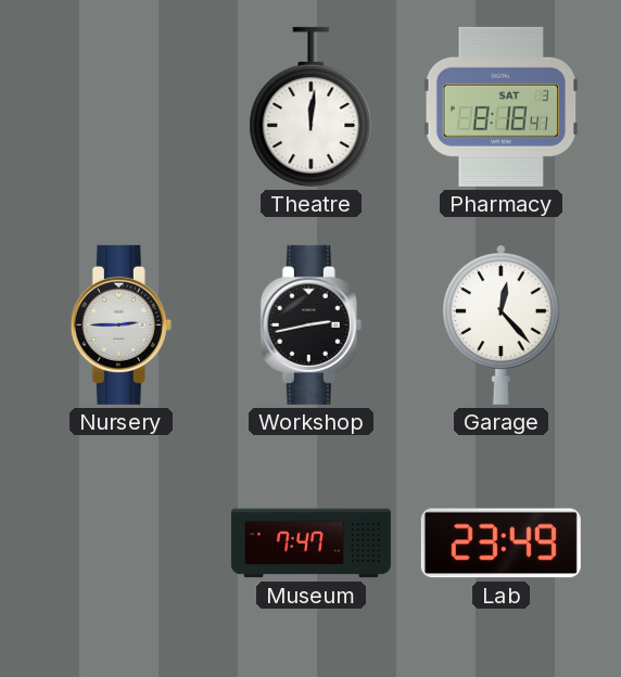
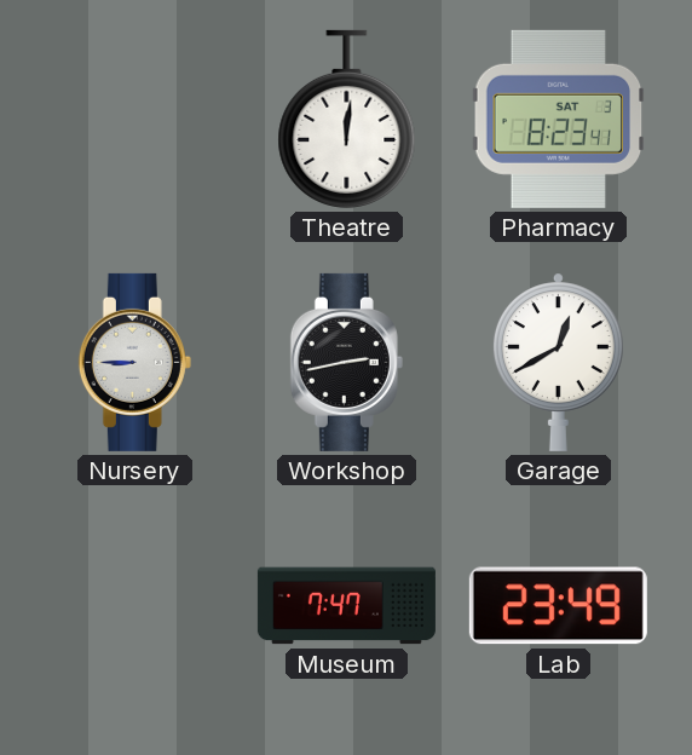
Pharmacy: 8:18 -> 8:23 (559, 119)
Nursery: 2:45 -> 8:45 (134, 362)
Garage: 12:23 -> 12:40 (558, 362)
